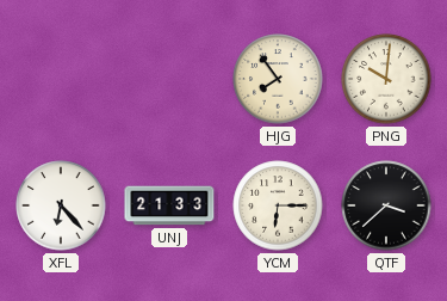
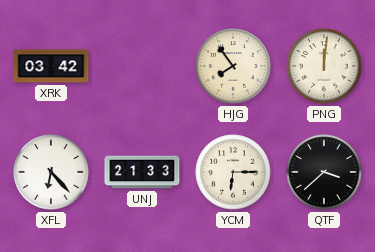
XRK: none -> 03:42 (51, 66)
PNG: 10:01 -> 12:01 (324, 66)
